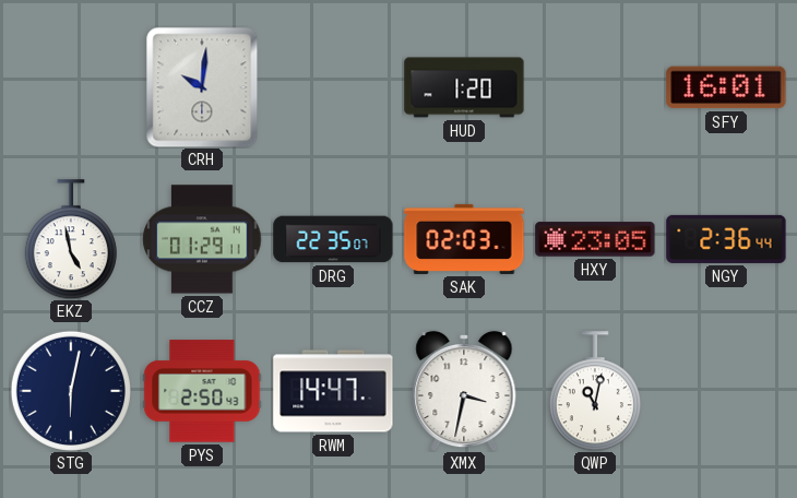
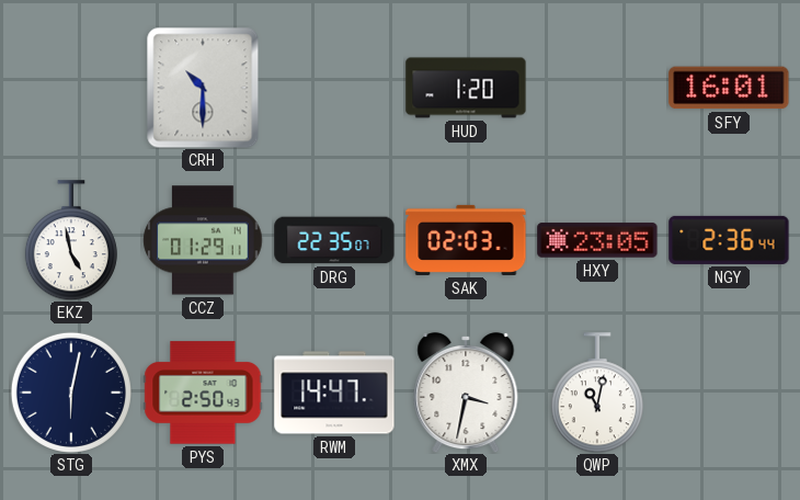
CRH: 10:01 -> 10:30 (203, 88)
